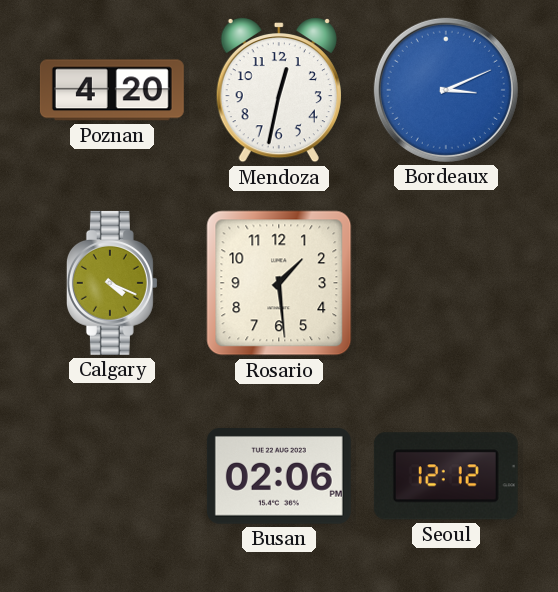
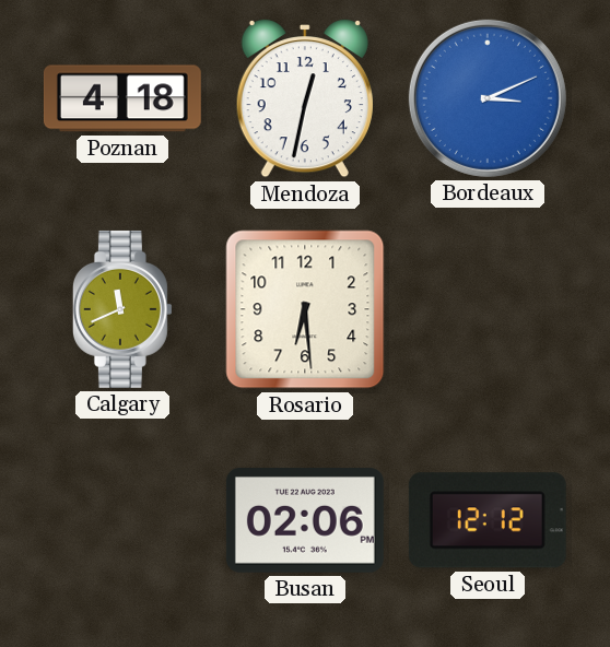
Poznan: 4:20 -> 4:18 (122, 98)
Calgary: 4:19 -> 11:41 (122, 309)
Rosario: 1:29 -> 6:29 (305, 309)
